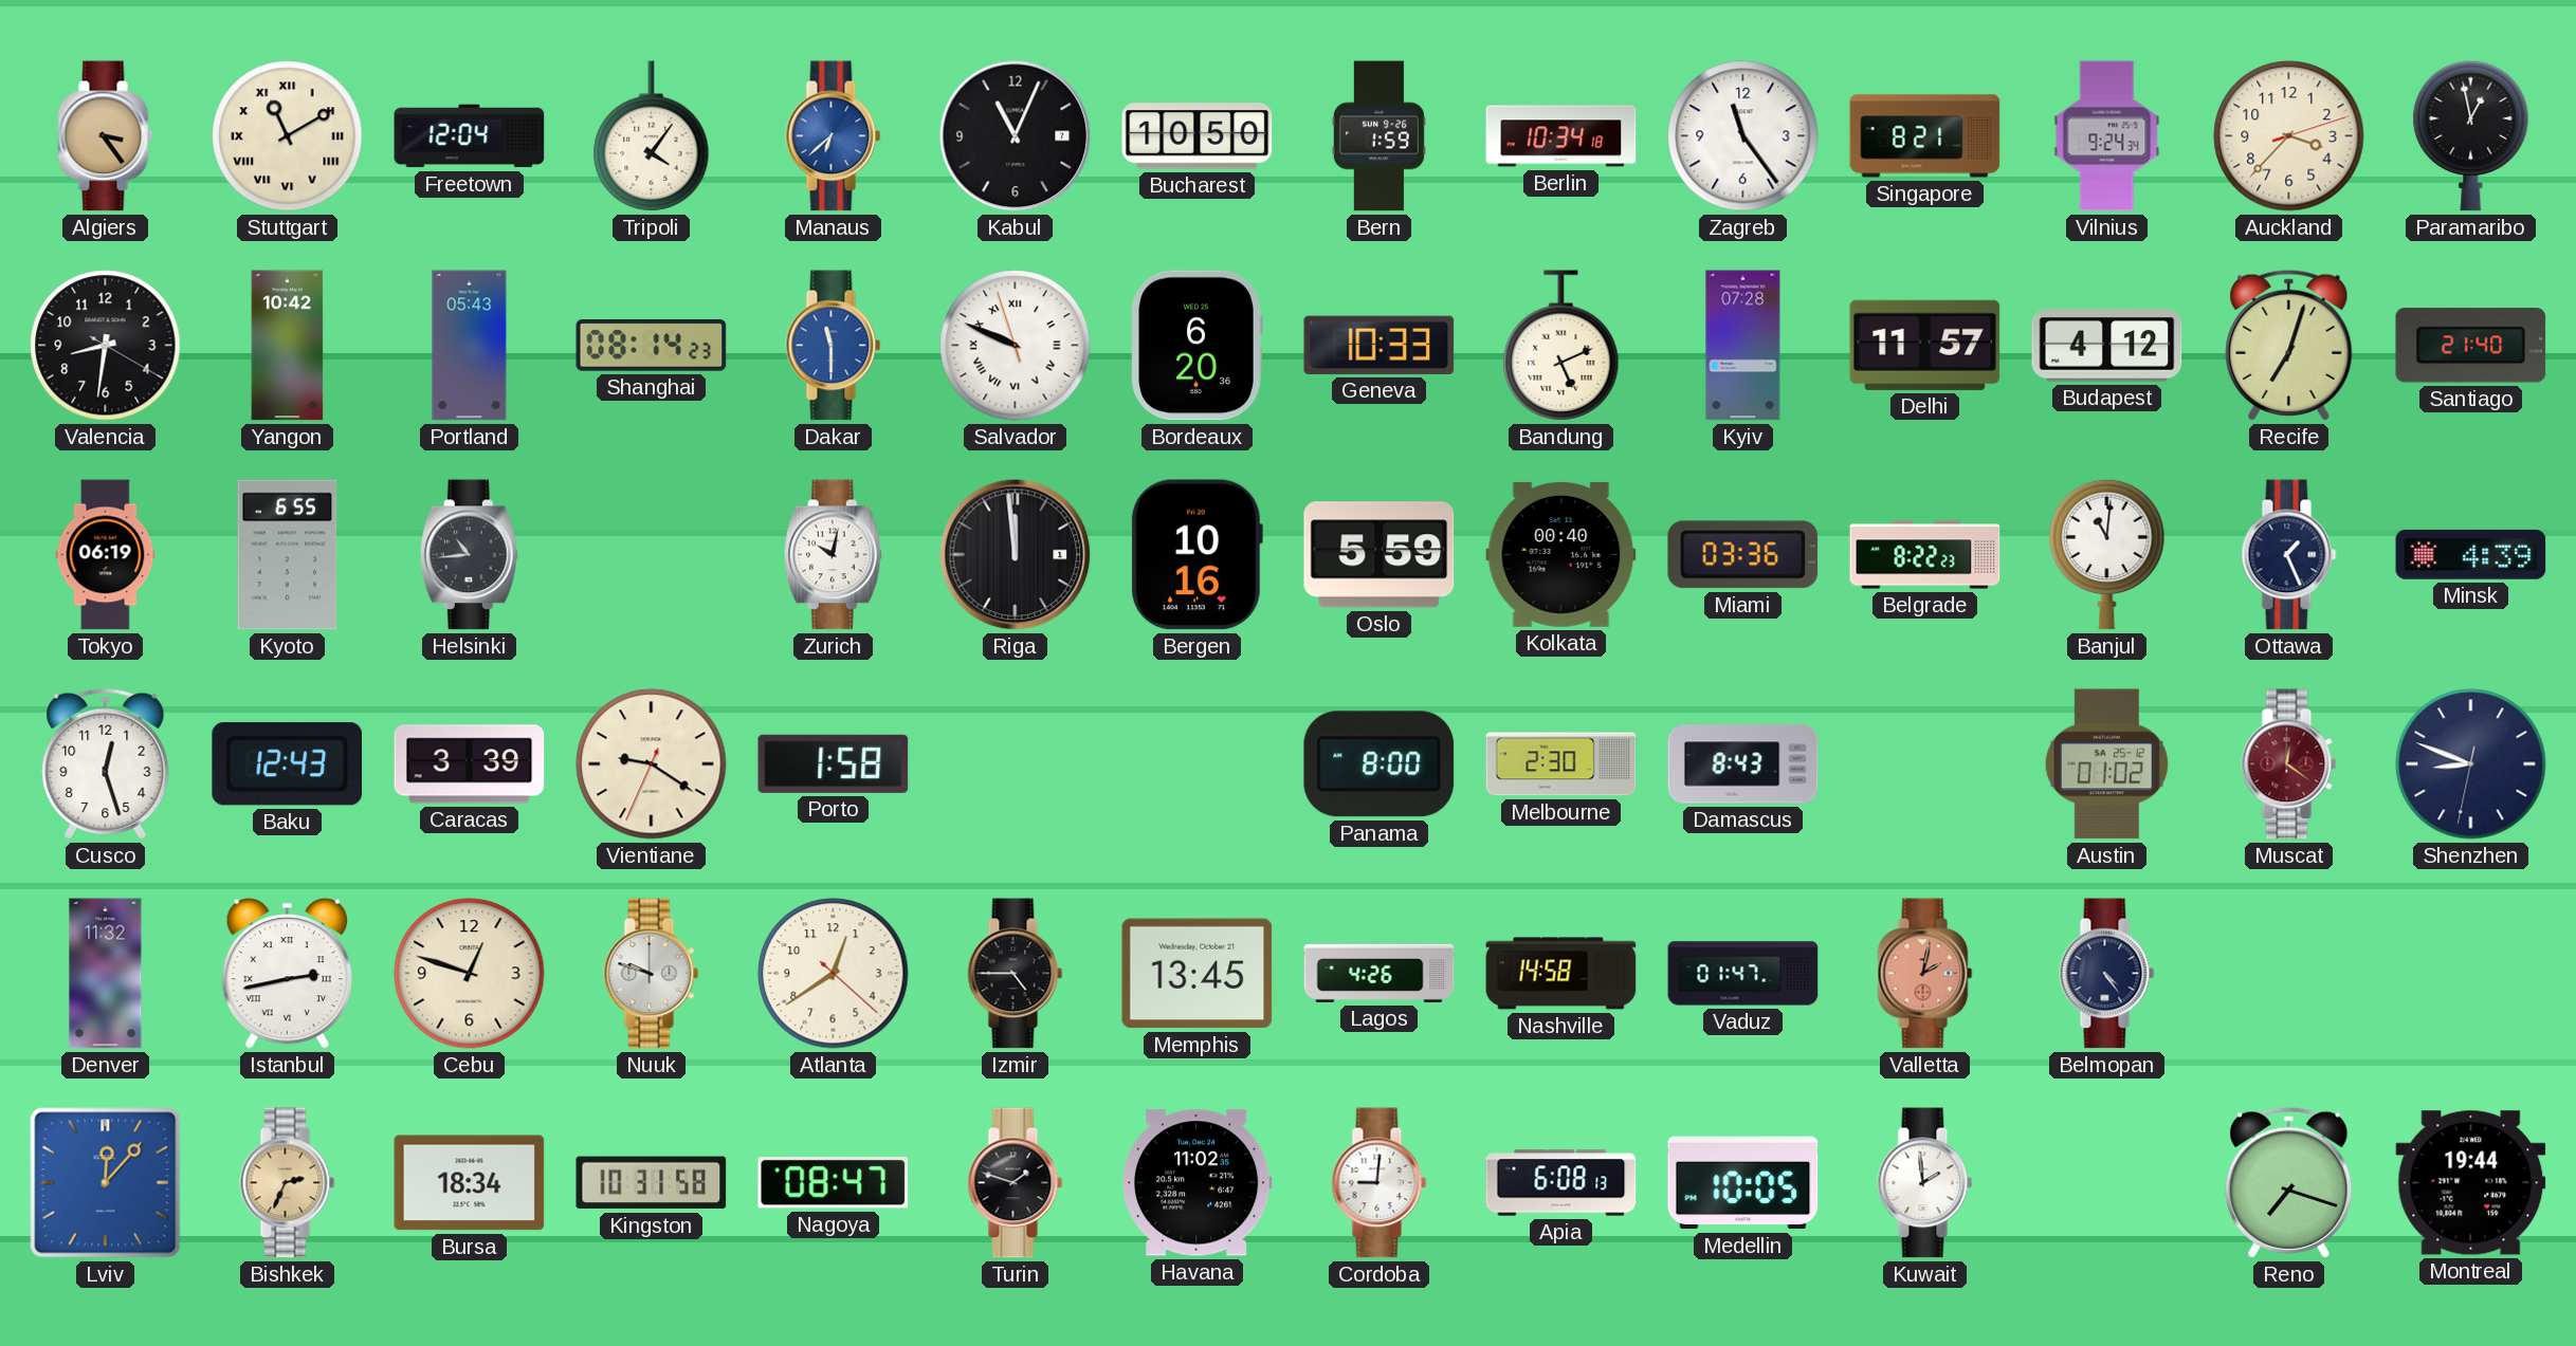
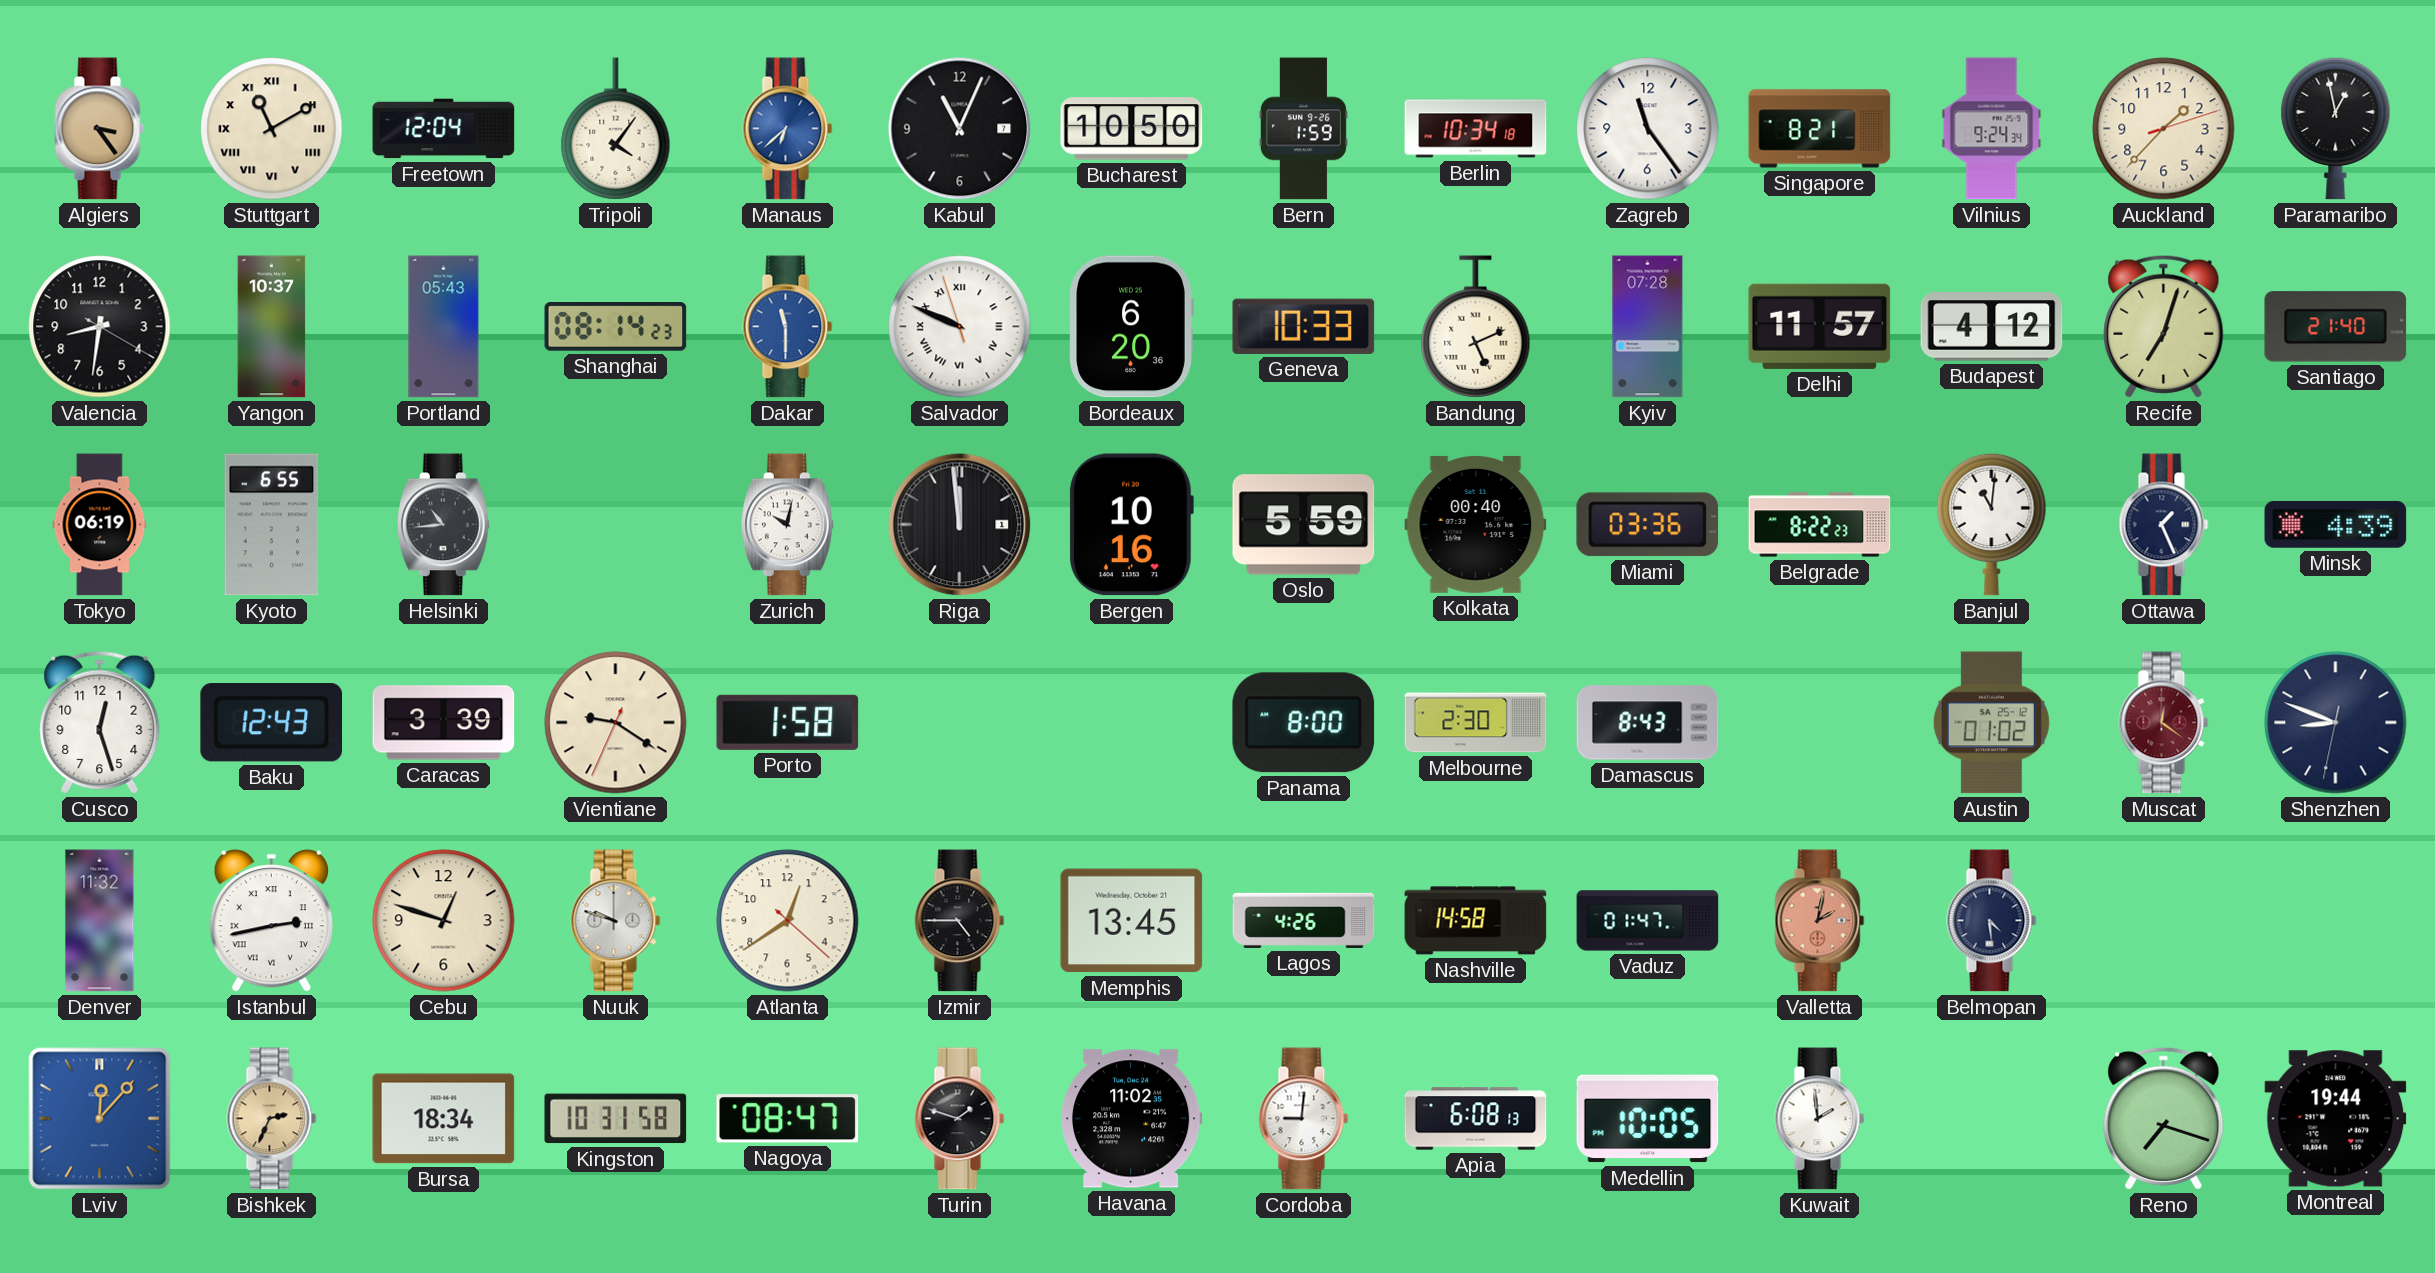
Auckland: 3:37 -> 1:37 (2164, 129)
Yangon: 10:42 -> 10:37 (272, 327)
Belmopan: 4:24 -> 4:29 (1992, 921)
